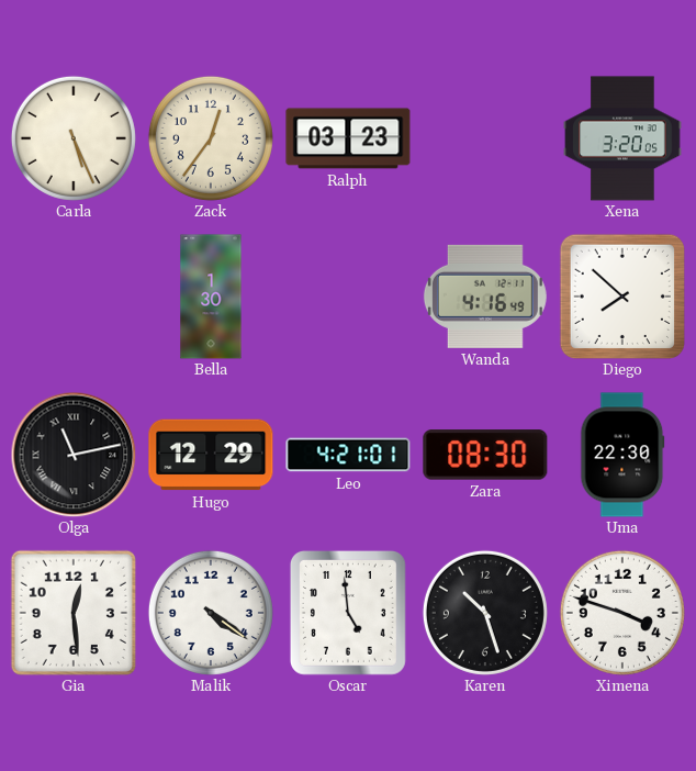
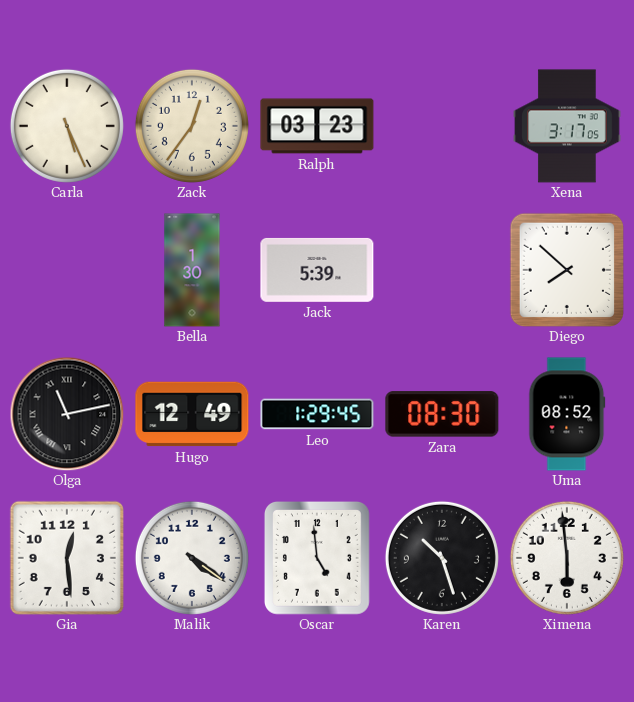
Xena: 3:20 -> 3:17 (567, 126)
Jack: none -> 5:39 (317, 270)
Wanda: 4:16 -> none (485, 297)
Hugo: 12:29 -> 12:49 (192, 414)
Leo: 4:21 -> 1:29 (317, 414)
Uma: 22:30 -> 08:52 (567, 414)
Ximena: 3:48 -> 5:59 (567, 558)
